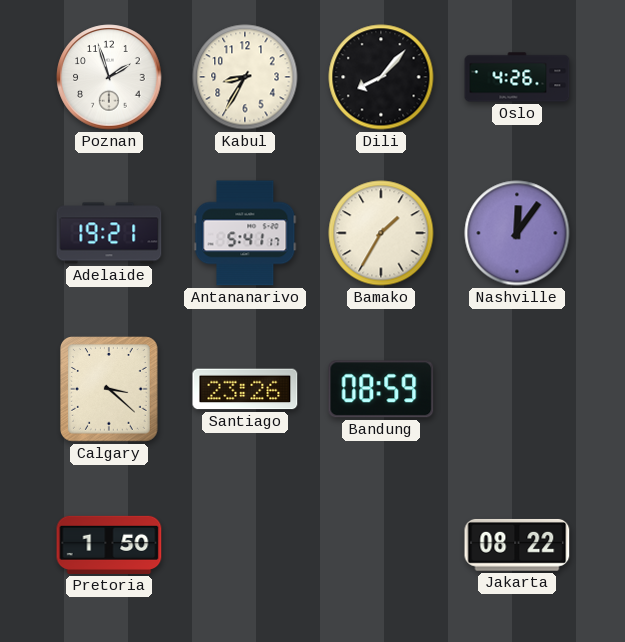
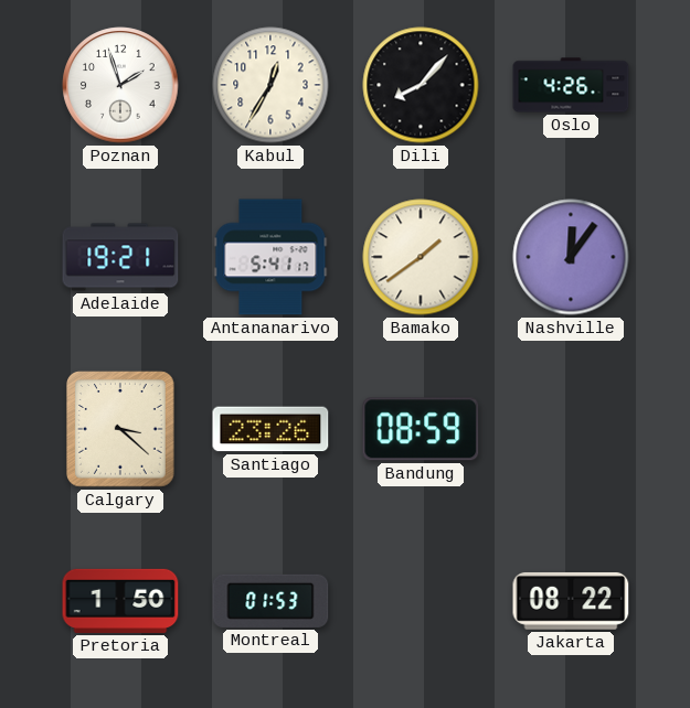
Kabul: 8:35 -> 12:35 (270, 85)
Bamako: 1:35 -> 1:39 (421, 257)
Montreal: none -> 01:53 (270, 601)
